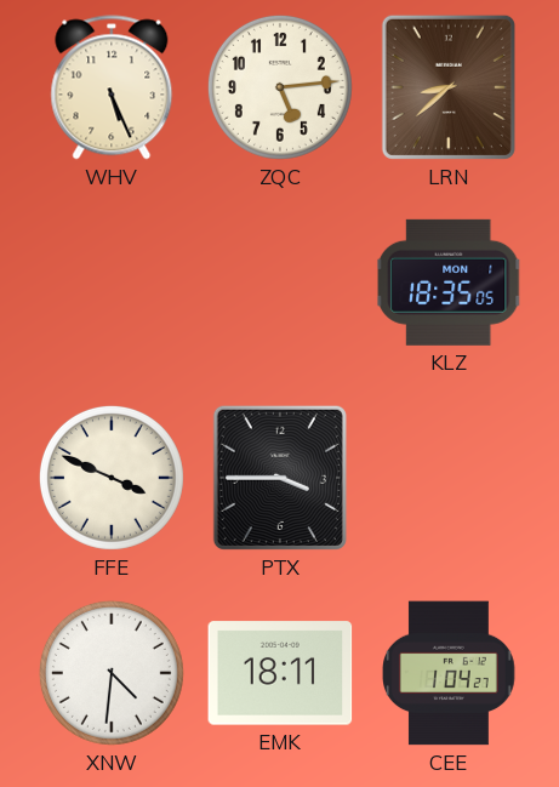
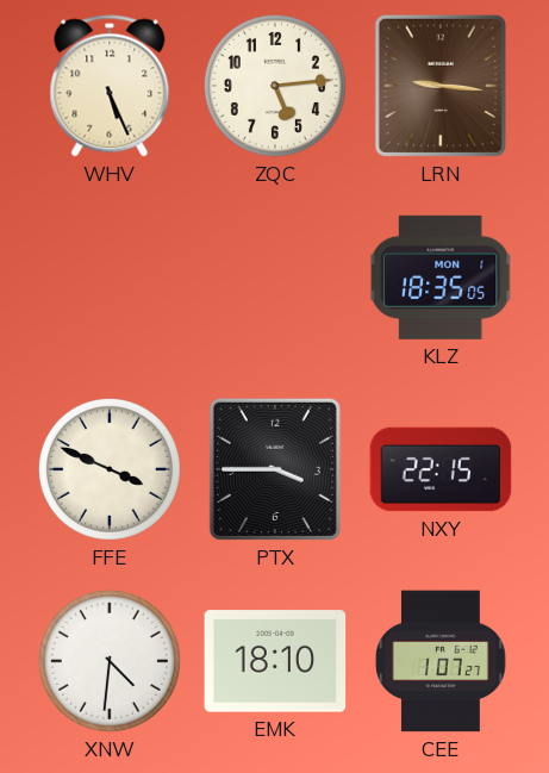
LRN: 8:38 -> 9:16 (441, 86)
NXY: none -> 22:15 (441, 469)
EMK: 18:11 -> 18:10 (275, 661)
CEE: 1:04 -> 1:07 (442, 661)
